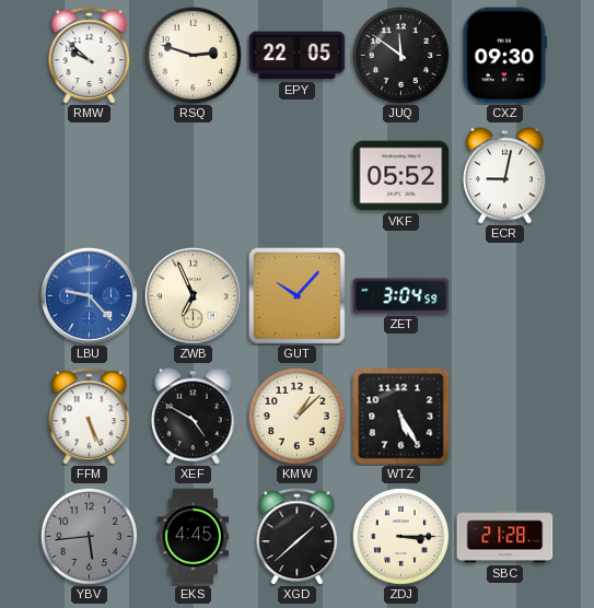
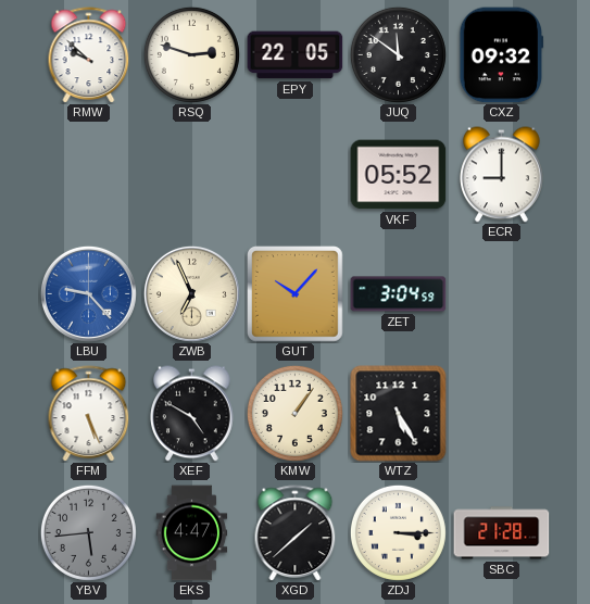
CXZ: 09:30 -> 09:32 (502, 55)
ECR: 9:02 -> 9:00 (502, 175)
KMW: 1:08 -> 1:06 (294, 413)
EKS: 4:45 -> 4:47 (192, 533)
